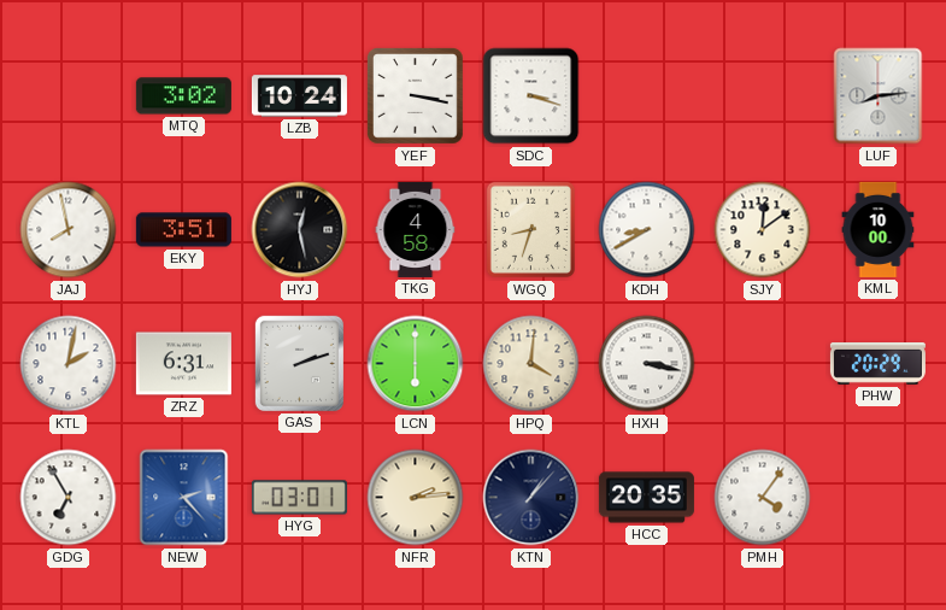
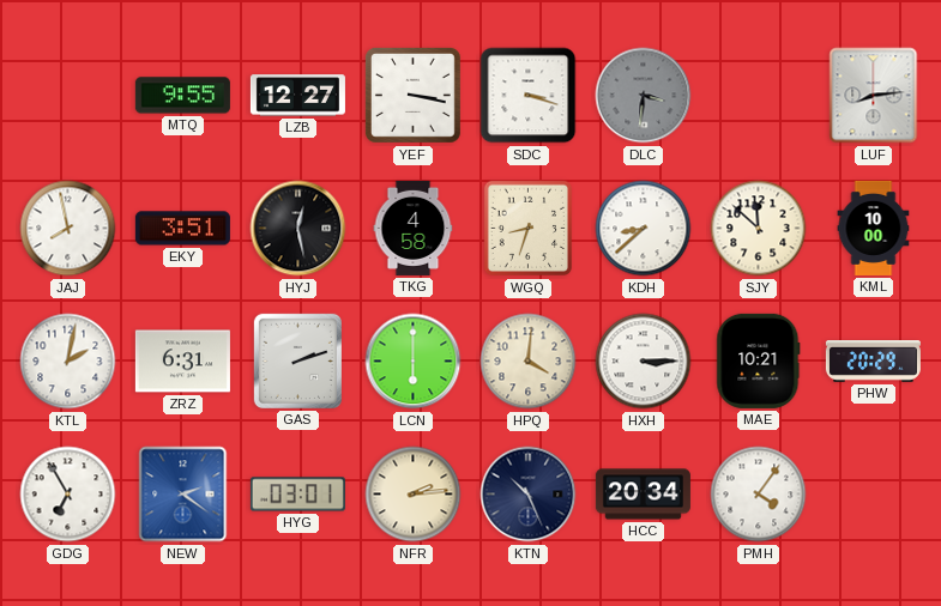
MTQ: 3:02 -> 9:55 (182, 96)
LZB: 10:24 -> 12:27 (297, 96)
DLC: none -> 3:31 (644, 96)
KDH: 8:40 -> 8:38 (644, 229)
SJY: 12:09 -> 11:52 (759, 229)
HXH: 3:17 -> 3:15 (644, 362)
MAE: none -> 10:21 (759, 360)
NEW: 2:23 -> 2:21 (183, 495)
KTN: 1:07 -> 10:26 (529, 495)
HCC: 20:35 -> 20:34 (643, 495)
